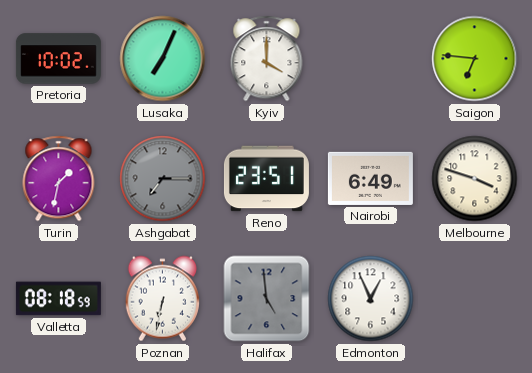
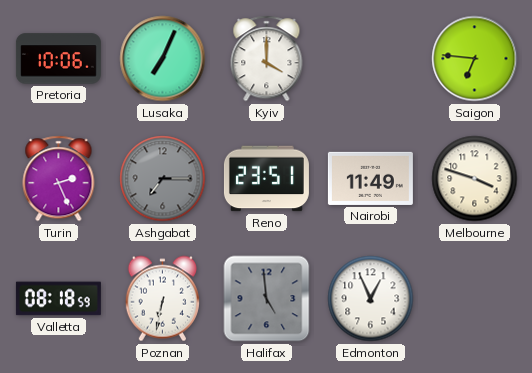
Pretoria: 10:02 -> 10:06 (58, 59)
Turin: 1:32 -> 2:26 (59, 179)
Nairobi: 6:49 -> 11:49 (370, 178)
